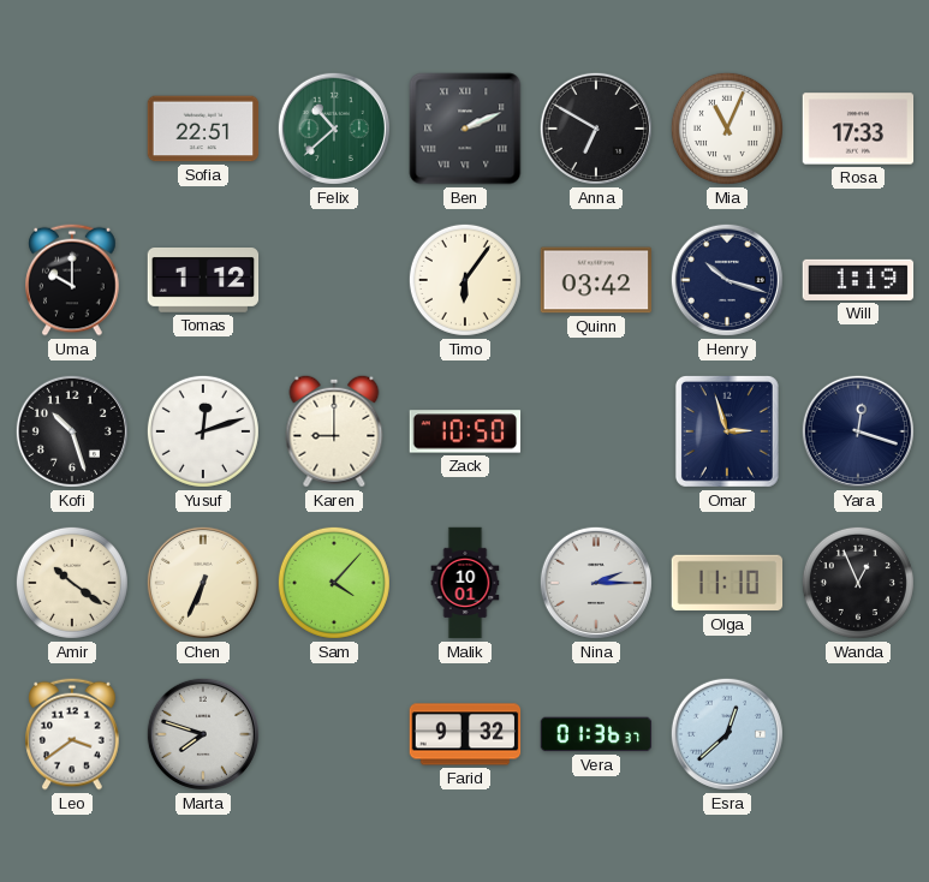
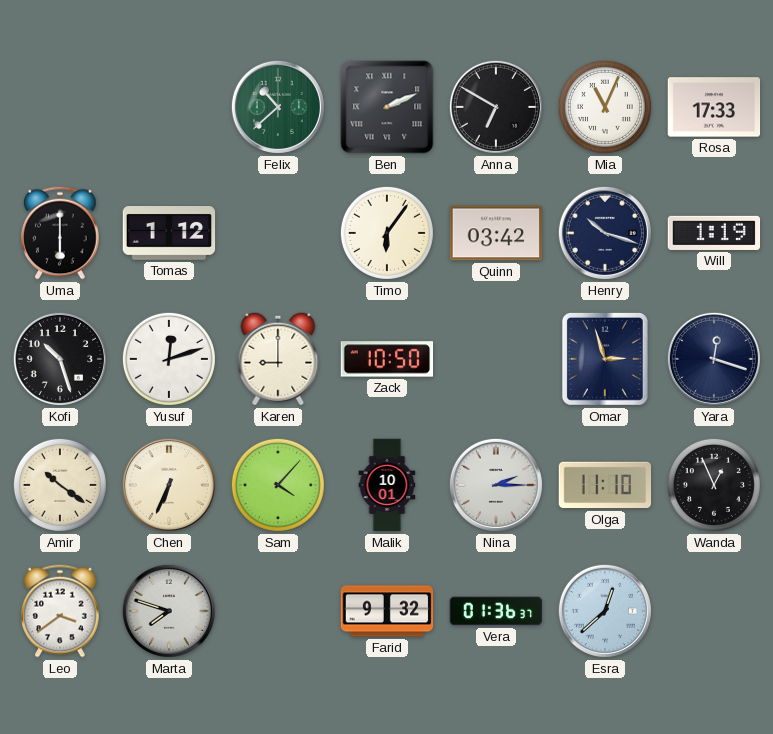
Sofia: 22:51 -> none (203, 129)
Uma: 10:00 -> 6:00 (60, 233)
